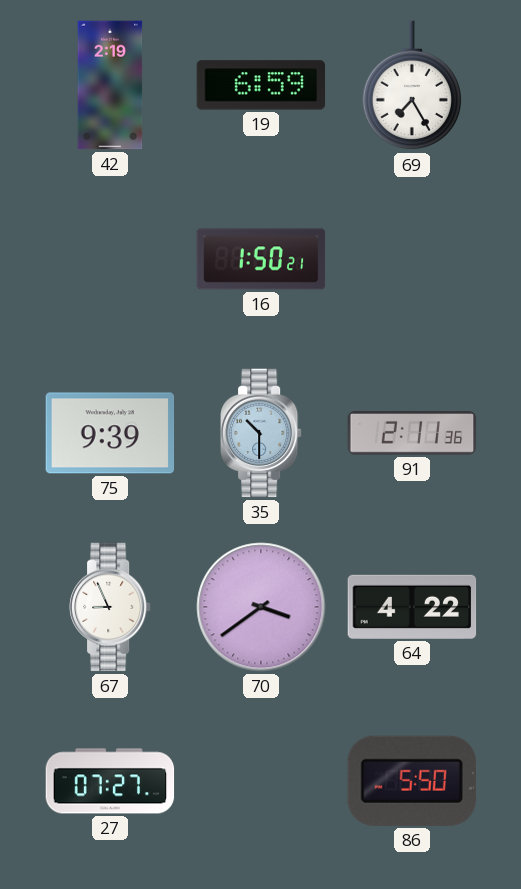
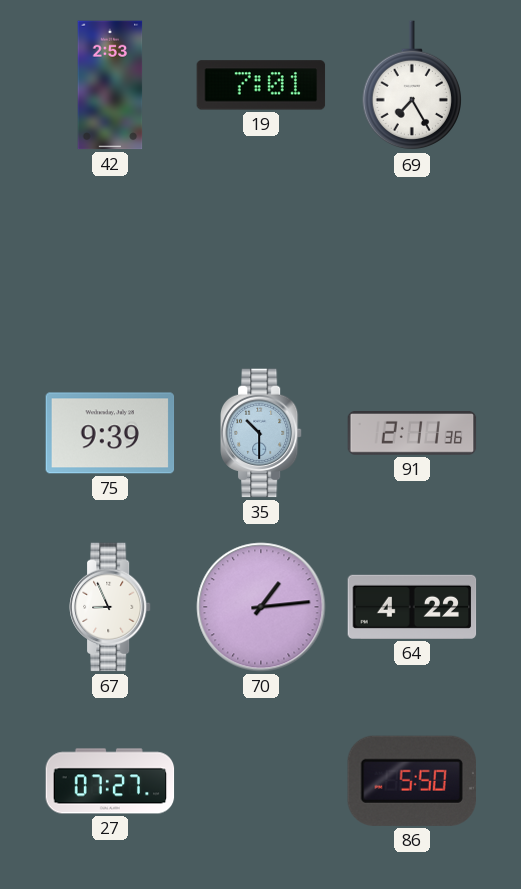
42: 2:19 -> 2:53 (110, 85)
19: 6:59 -> 7:01 (261, 85)
16: 1:50 -> none (261, 259)
70: 3:39 -> 1:14 (261, 607)
